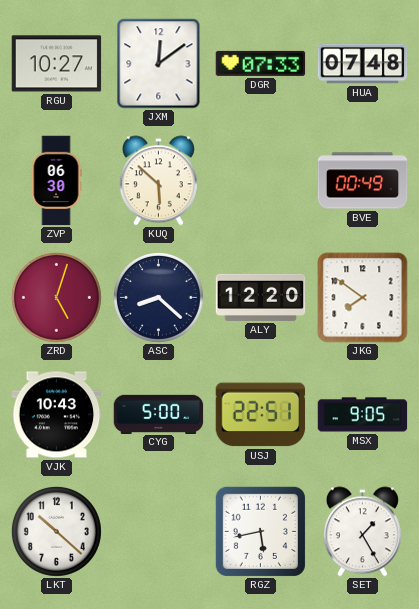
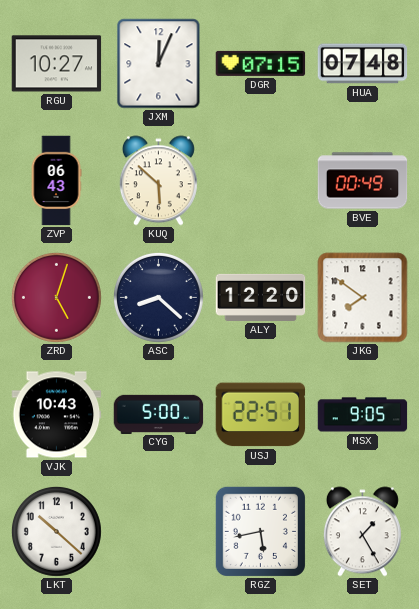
JXM: 12:09 -> 12:04 (159, 64)
DGR: 07:33 -> 07:15 (261, 63)
ZVP: 06:30 -> 06:43 (56, 181)
